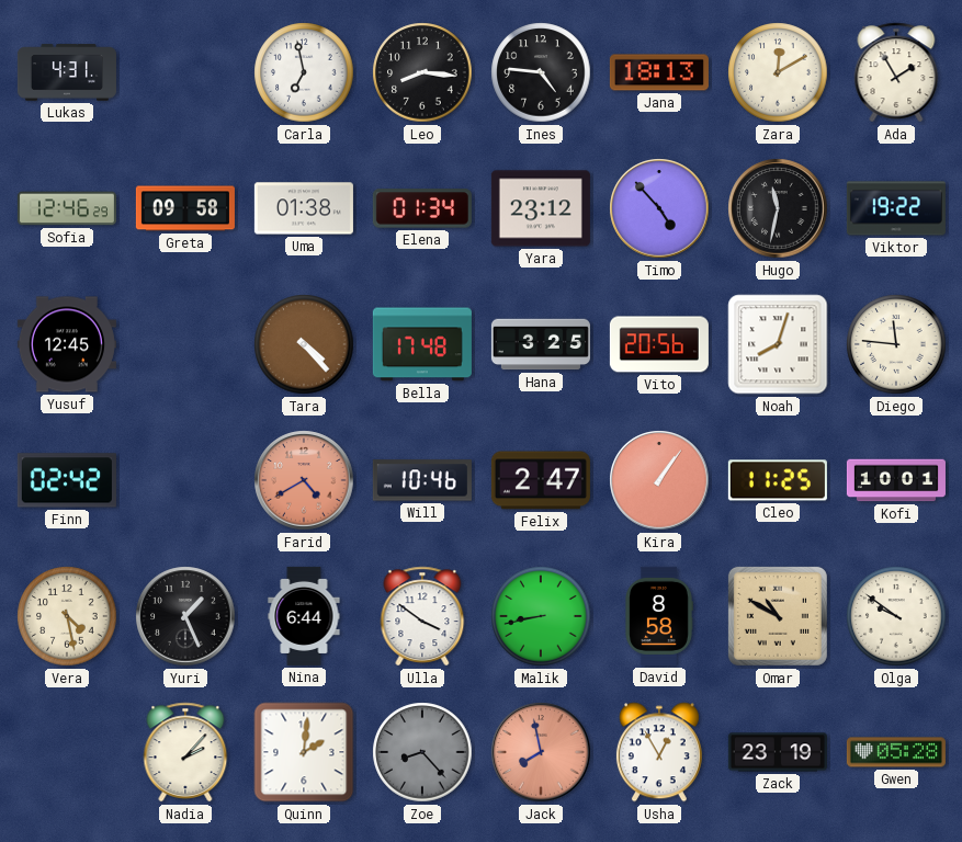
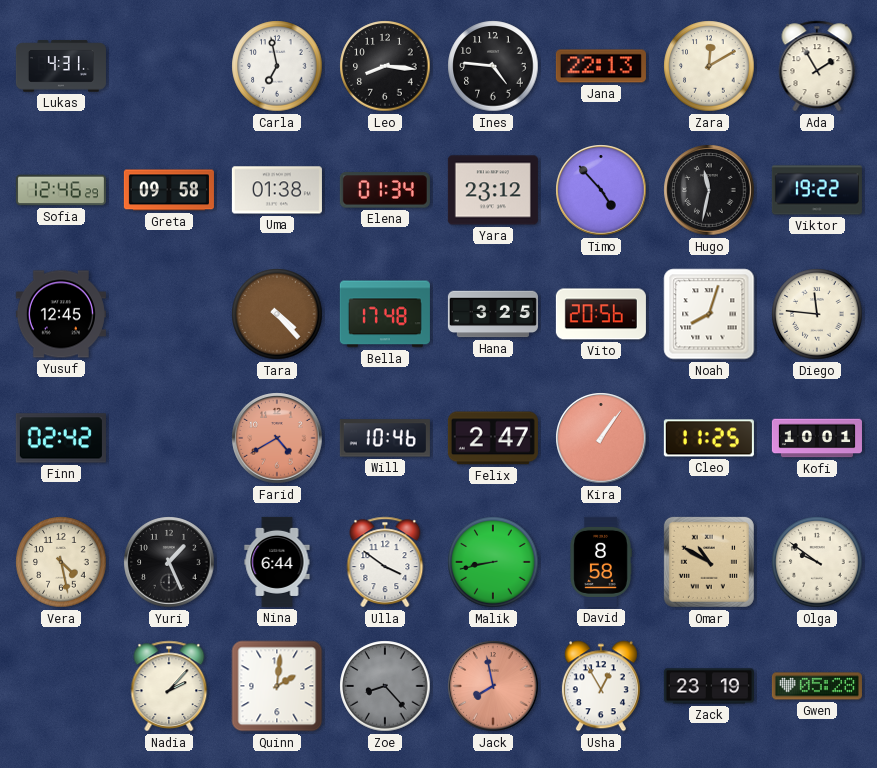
Jana: 18:13 -> 22:13 (601, 66)
